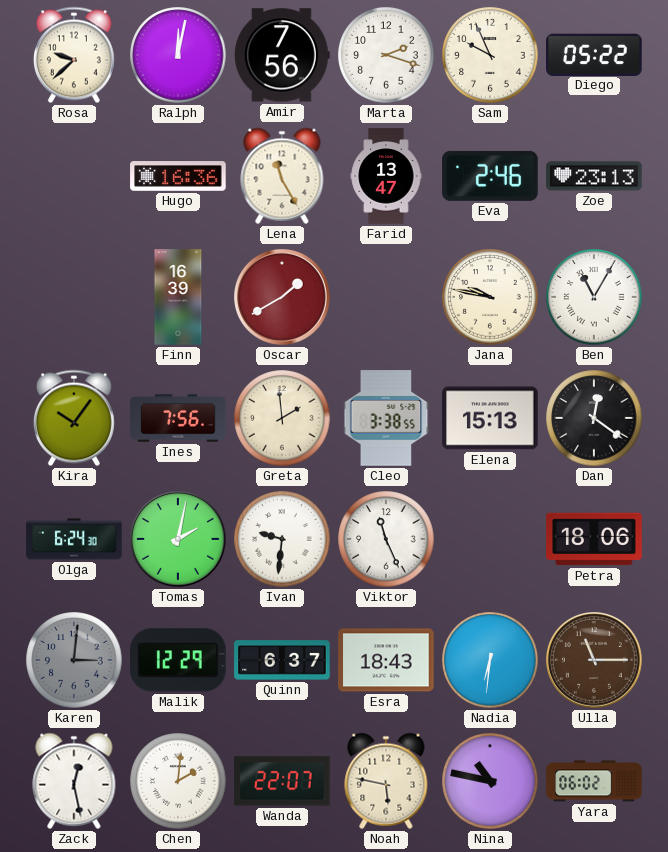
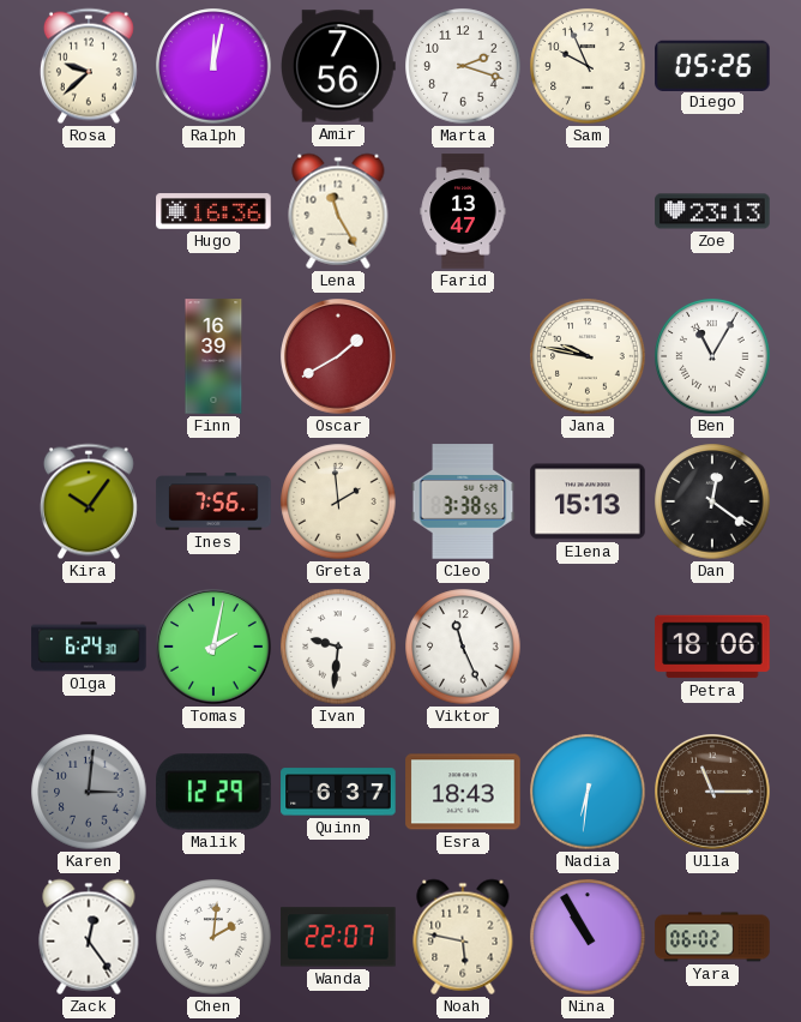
Diego: 05:22 -> 05:26 (712, 65)
Eva: 2:46 -> none (490, 176)
Zack: 12:28 -> 12:24 (89, 937)
Nina: 10:47 -> 10:55 (588, 937)
